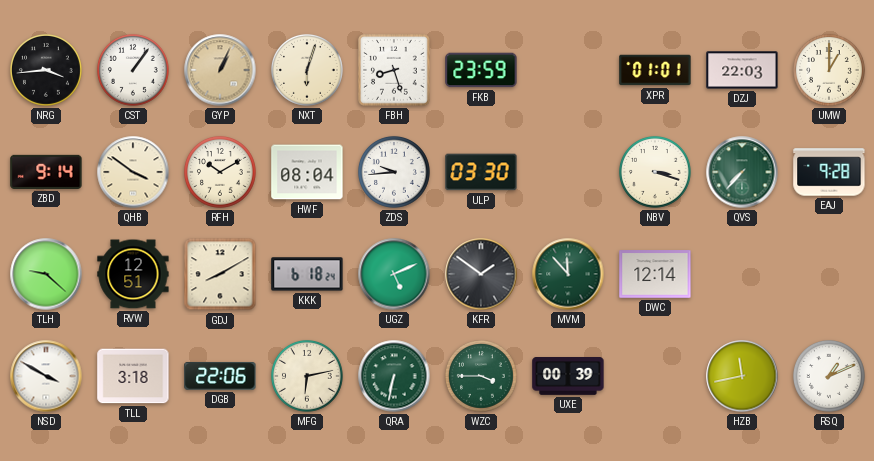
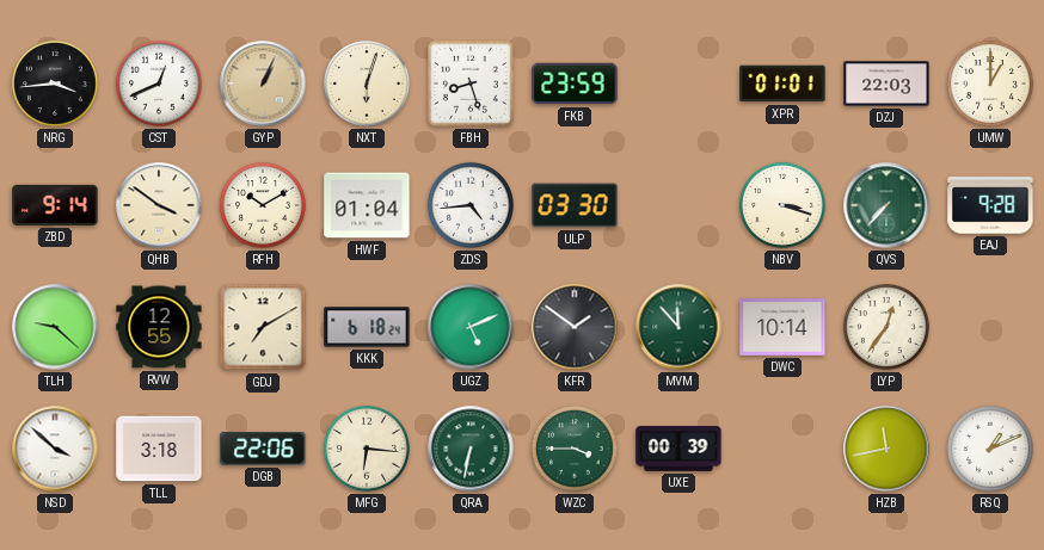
CST: 1:06 -> 12:41 (159, 84)
HWF: 08:04 -> 01:04 (367, 205)
ZDS: 9:44 -> 4:44 (471, 205)
RVW: 12:51 -> 12:55 (159, 327)
GDJ: 8:10 -> 7:10 (263, 327)
DWC: 12:14 -> 10:14 (782, 327)
LYP: none -> 12:36 (886, 327)
NSD: 3:50 -> 3:52 (55, 449)
MFG: 6:13 -> 6:16 (367, 449)
